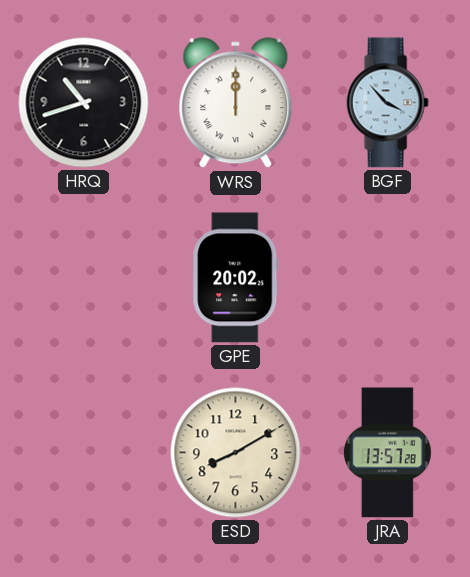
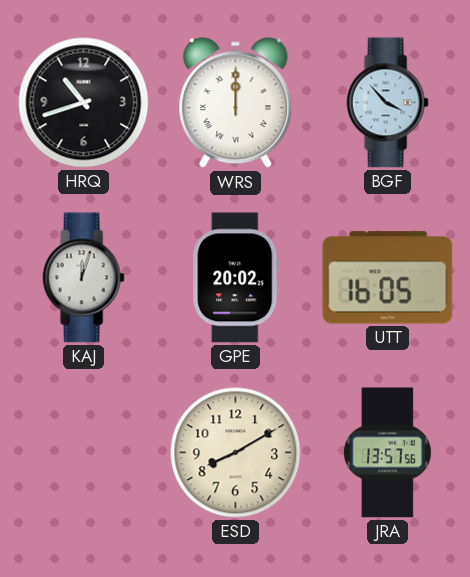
KAJ: none -> 12:03 (83, 278)
UTT: none -> 16:05 (388, 278)
JRA: 13:57:28 -> 13:57:56 (387, 453)
